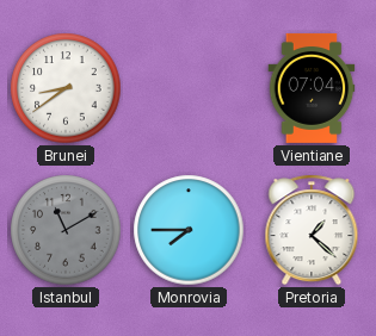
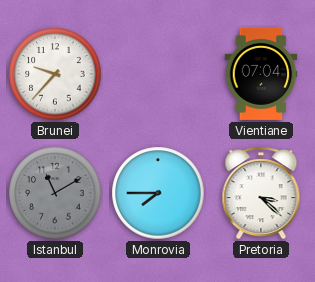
Brunei: 8:39 -> 9:37 (55, 74)
Pretoria: 1:22 -> 3:22 (261, 193)
